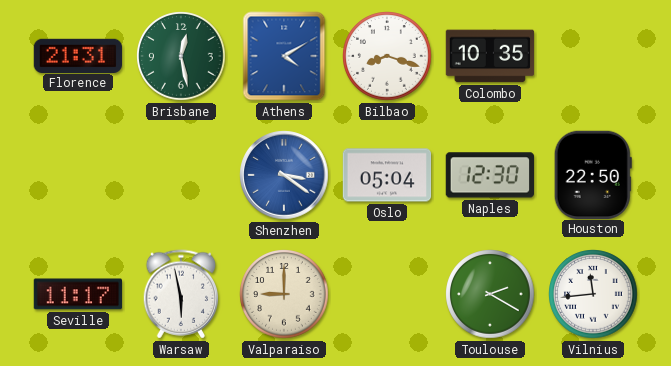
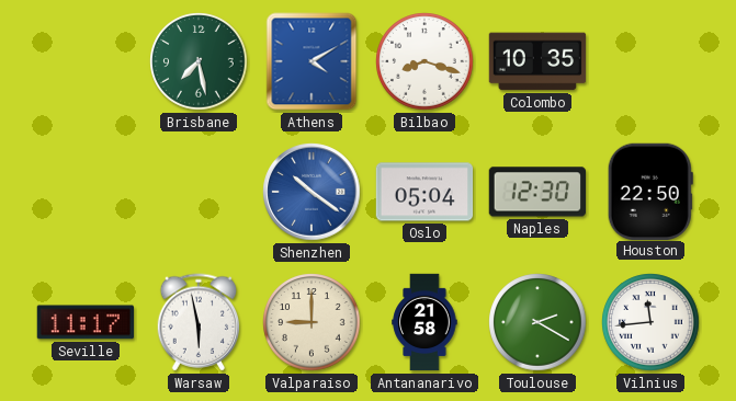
Florence: 21:31 -> none (77, 55)
Brisbane: 12:28 -> 7:28 (199, 61)
Shenzhen: 3:21 -> 10:21 (312, 192)
Antananarivo: none -> 21:58 (424, 322)
